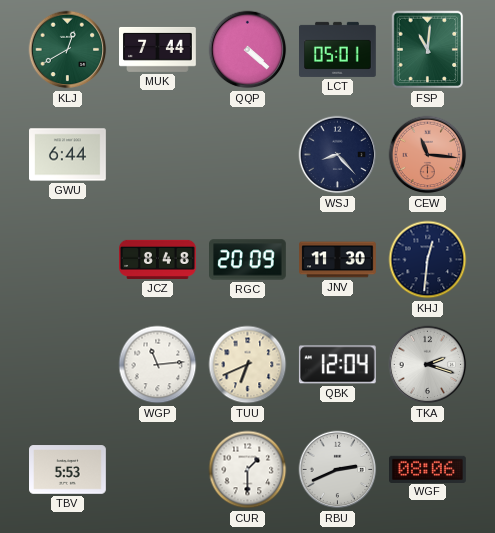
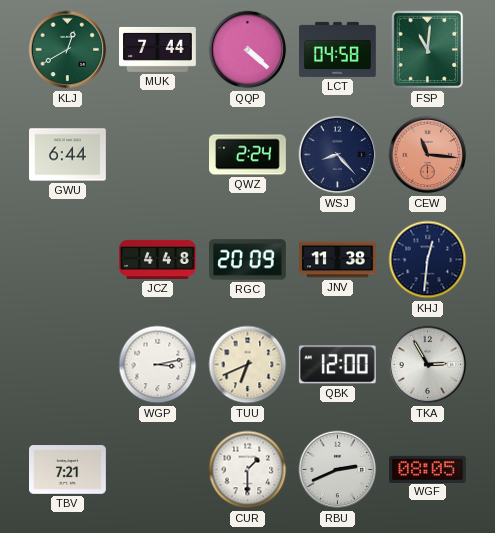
LCT: 05:01 -> 04:58 (338, 49)
QWZ: none -> 2:24 (248, 155)
JCZ: 8:48 -> 4:48 (158, 259)
JNV: 11:30 -> 11:38 (338, 260)
WGP: 11:14 -> 3:13 (158, 365)
QBK: 12:04 -> 12:00 (337, 365)
TKA: 2:18 -> 2:55 (428, 365)
TBV: 5:53 -> 7:21 (68, 470)
WGF: 08:06 -> 08:05 (428, 469)
